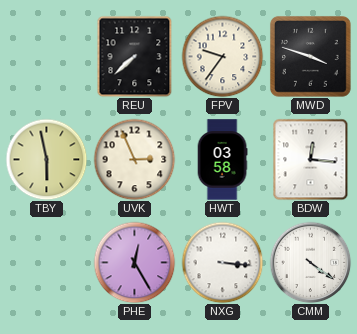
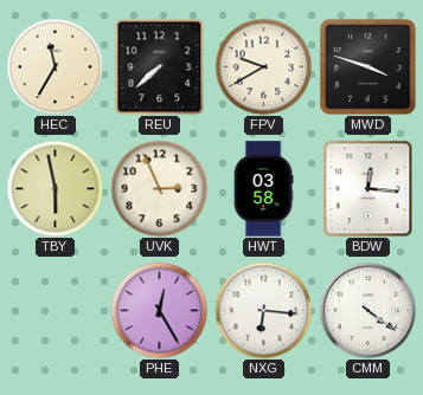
HEC: none -> 11:35 (55, 66)
FPV: 9:36 -> 9:40 (263, 66)
NXG: 3:16 -> 6:16 (263, 310)
